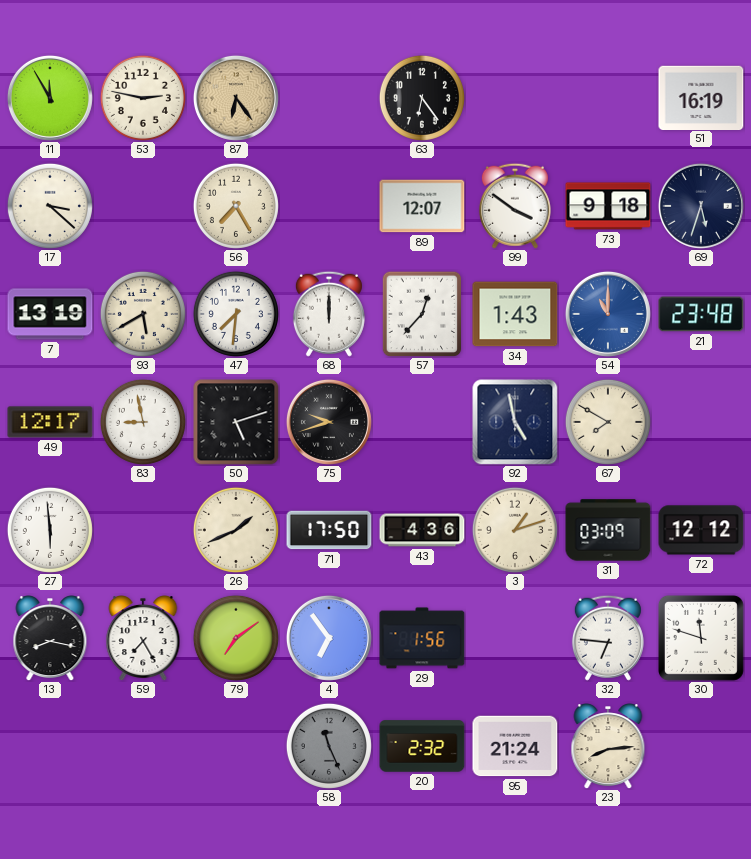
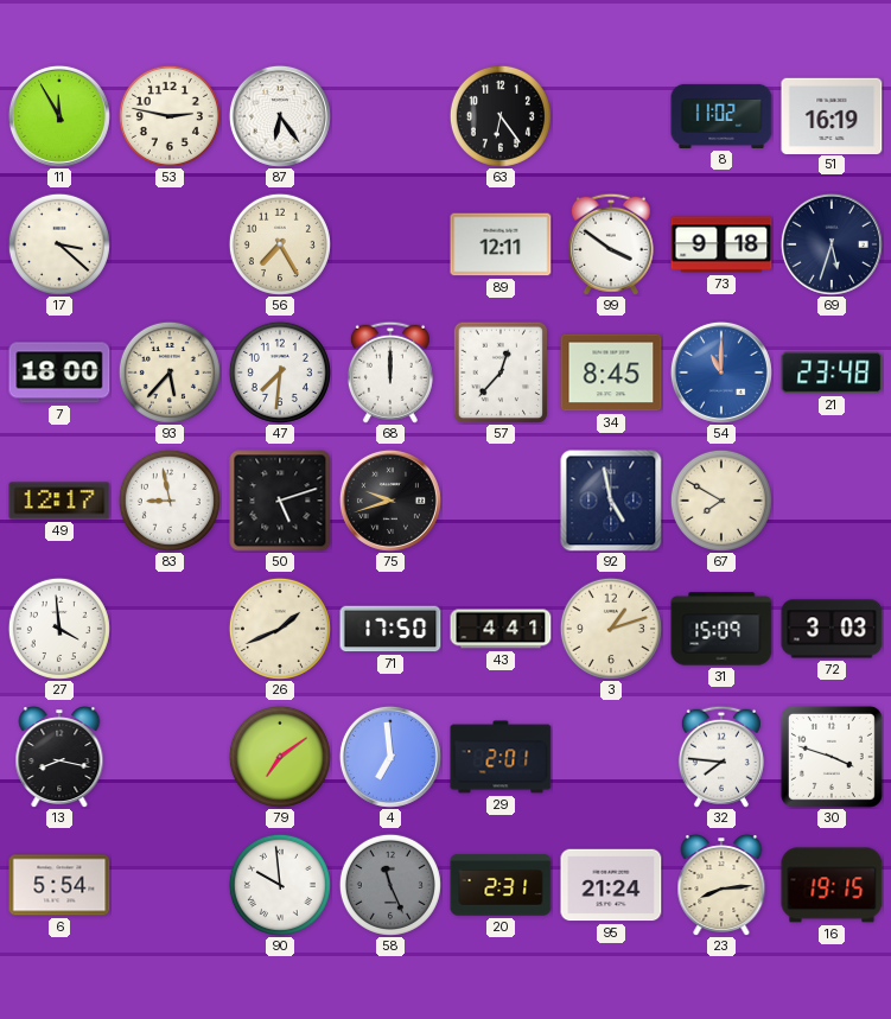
87 dial: champagne -> white (280, 116)
8: none -> 11:02 (721, 116)
89: 12:07 -> 12:11 (501, 244)
7: 13:19 -> 18:00 (59, 372)
93: 5:40 -> 5:37 (170, 372)
34: 1:43 -> 8:45 (611, 372)
27: 5:59 -> 3:59 (59, 629)
43: 4:36 -> 4:41 (501, 629)
31: 03:09 -> 15:09 (721, 629)
72: 12:12 -> 3:03 (832, 629)
59: 7:25 -> none (143, 638)
4: 6:54 -> 6:59 (390, 757)
29: 1:56 -> 2:01 (501, 757)
32: 6:46 -> 7:46 (721, 757)
30: 11:48 -> 3:48 (832, 757)
6: none -> 5:54 (59, 885)
90: none -> 9:59 (280, 885)
20: 2:32 -> 2:31 (501, 885)
16: none -> 19:15 (832, 885)
